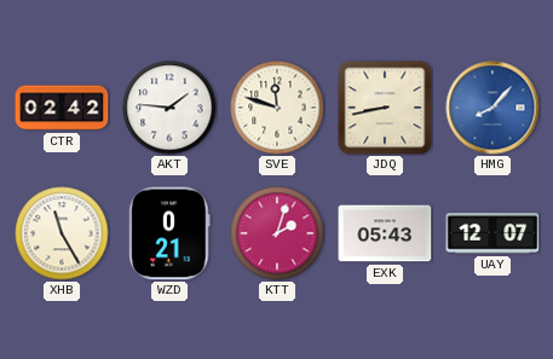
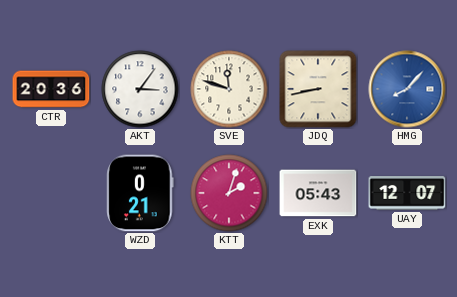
CTR: 02:42 -> 20:36 (51, 89)
AKT: 1:46 -> 3:06 (140, 89)
XHB: 11:25 -> none (62, 233)
